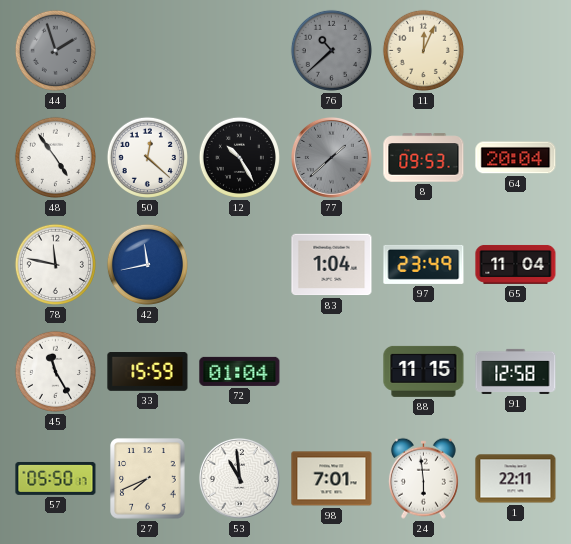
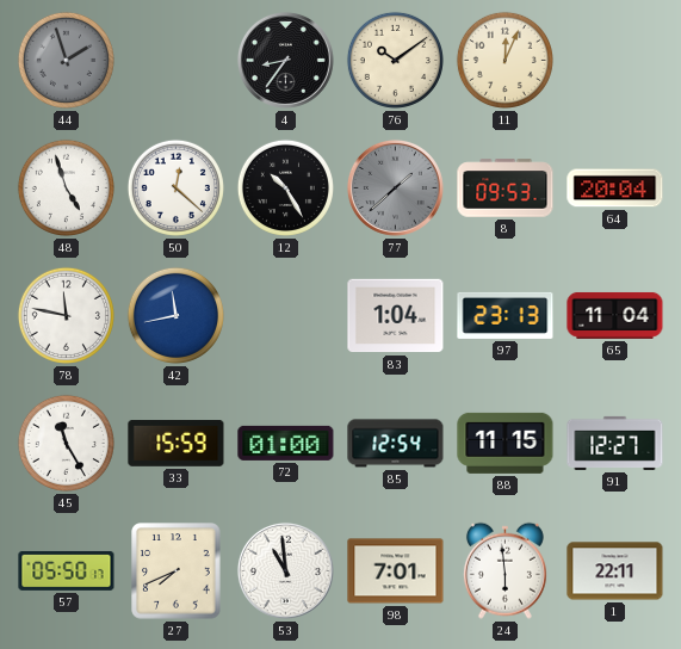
4: none -> 8:36 (285, 60)
76: 10:38 -> 10:09 (395, 60)
76 dial: grey -> cream (395, 60)
48: 4:54 -> 4:57 (66, 187)
97: 23:49 -> 23:13 (506, 315)
72: 01:04 -> 01:00 (286, 443)
85: none -> 12:54 (396, 444)
91: 12:58 -> 12:27 (615, 443)
